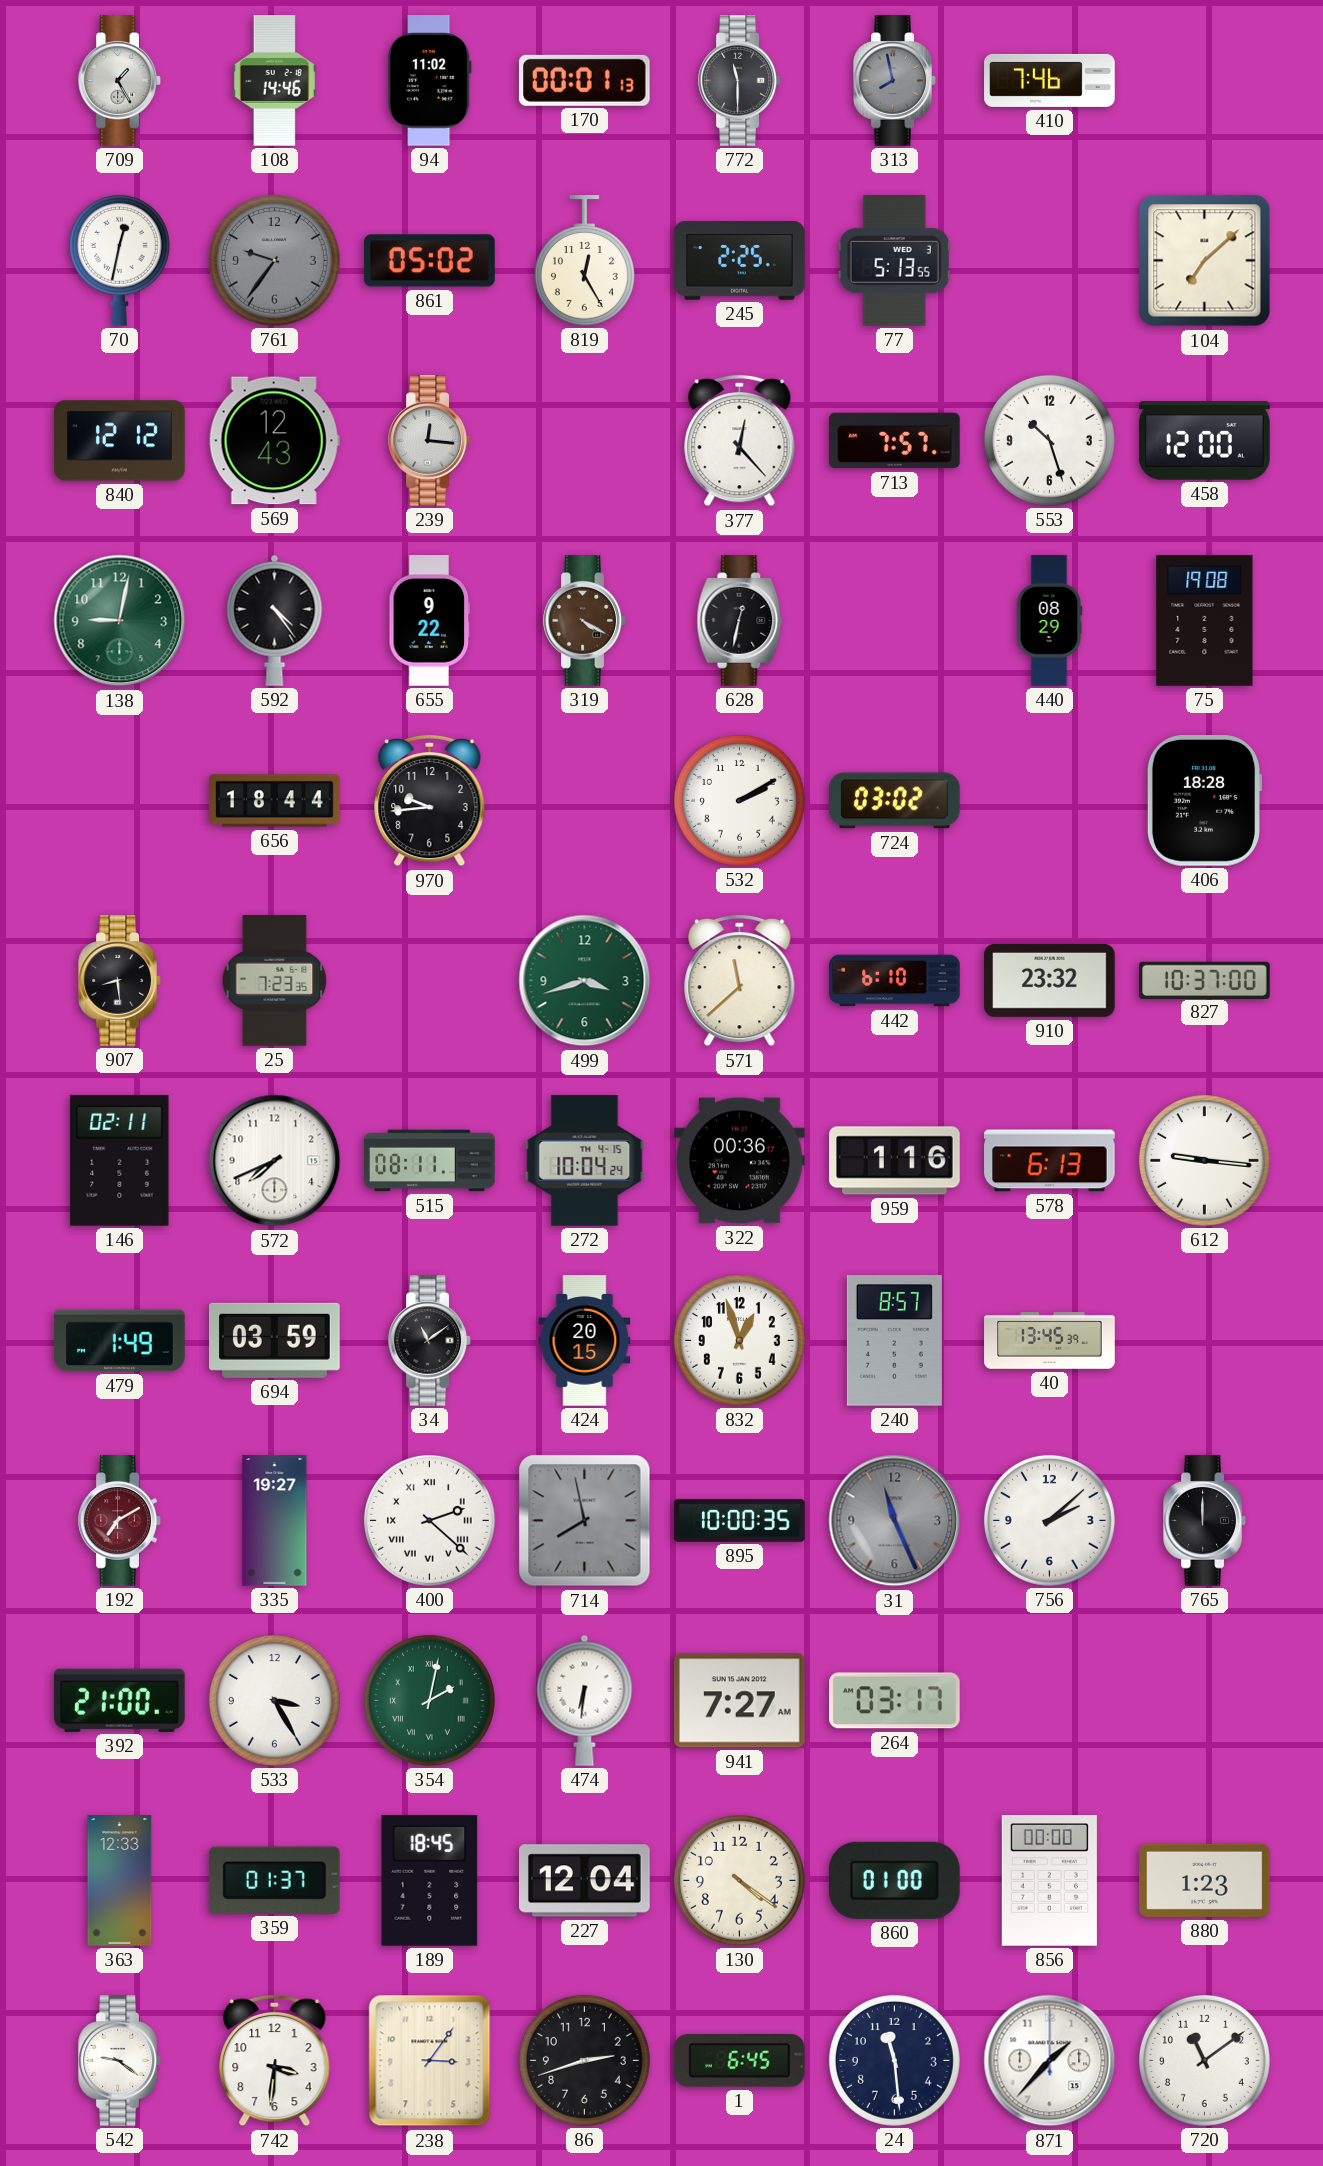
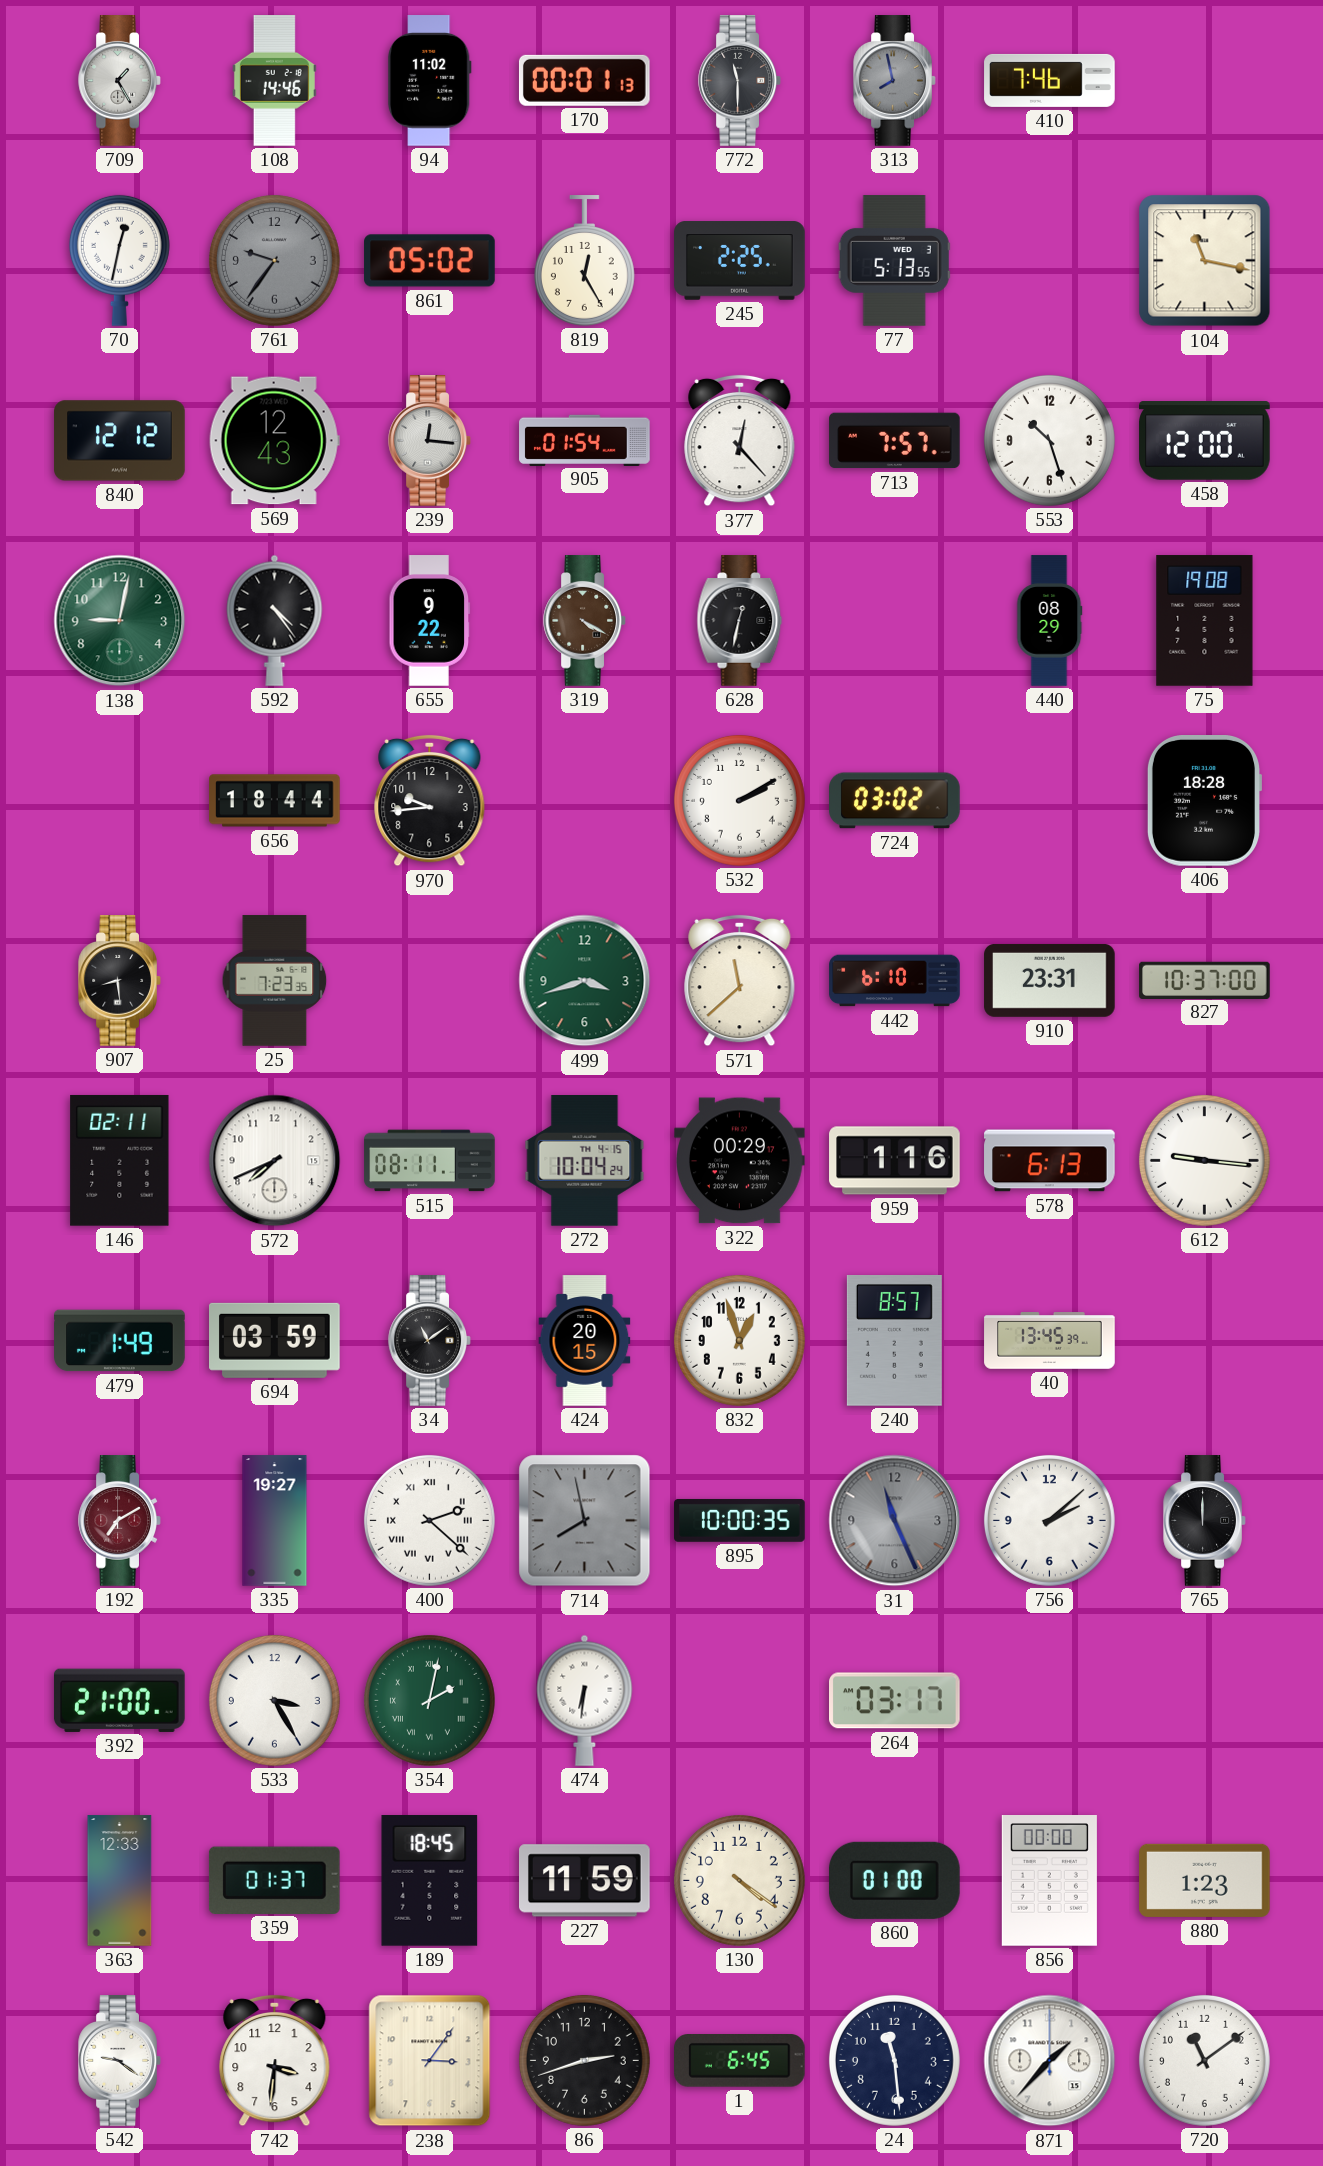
104: 7:08 -> 11:17 (1205, 261)
905: none -> 01:54 (585, 440)
910: 23:32 -> 23:31 (1050, 980)
322: 00:36 -> 00:29 (740, 1161)
941: 7:27 -> none (740, 1701)
227: 12:04 -> 11:59 (585, 1881)
